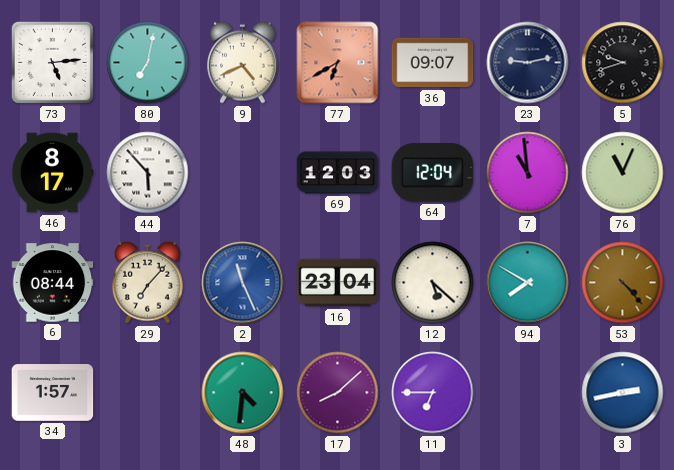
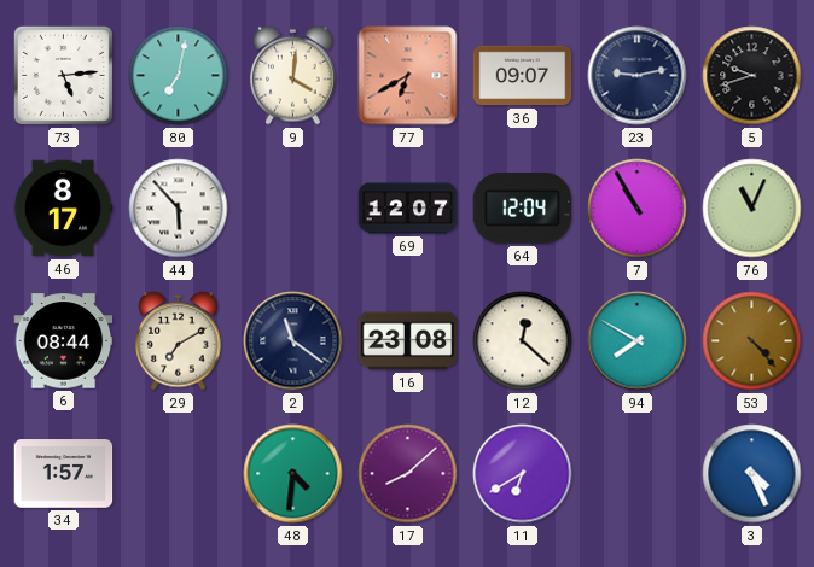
9: 4:41 -> 4:01 (293, 75)
69: 12:03 -> 12:07 (408, 209)
7: 10:59 -> 10:55 (638, 209)
29: 7:07 -> 7:10 (179, 340)
2: 11:26 -> 11:21 (293, 341)
2 dial: blue -> navy (293, 341)
16: 23:04 -> 23:08 (408, 341)
12: 5:22 -> 12:22 (523, 341)
11: 6:45 -> 6:40 (523, 474)
3: 2:43 -> 4:26 (752, 474)
